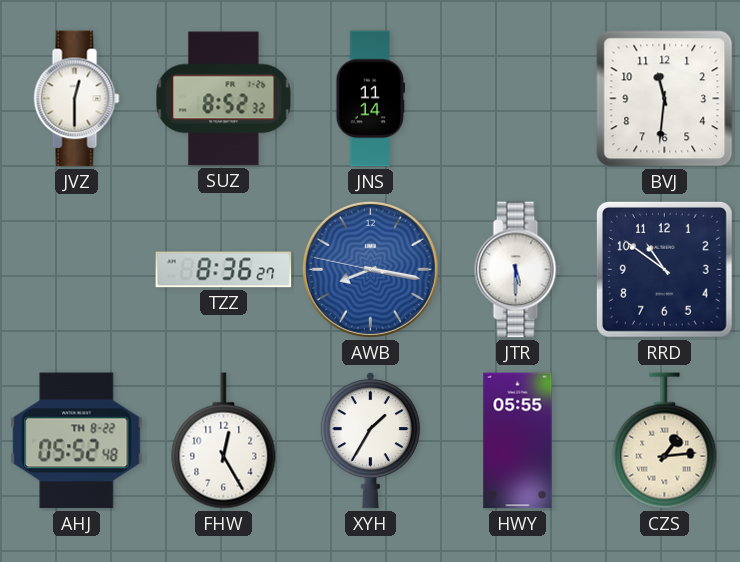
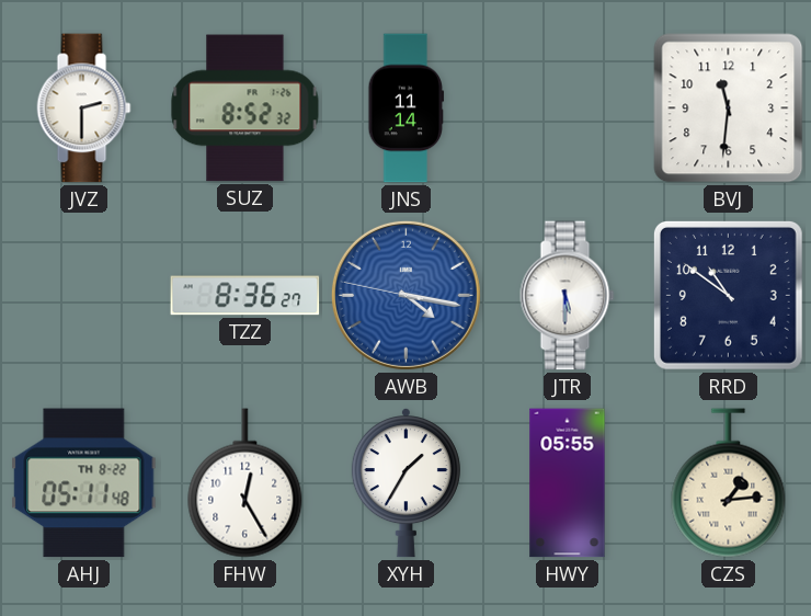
JVZ: 12:30 -> 2:30 (84, 109)
AWB: 8:16 -> 4:16 (405, 295)
AHJ: 05:52 -> 05:11 (84, 483)
